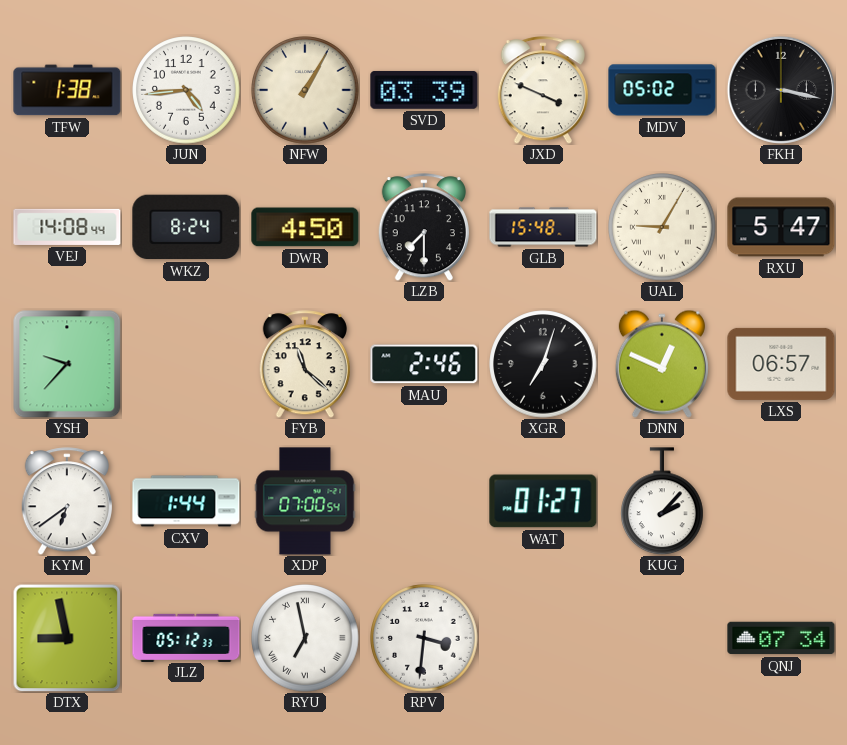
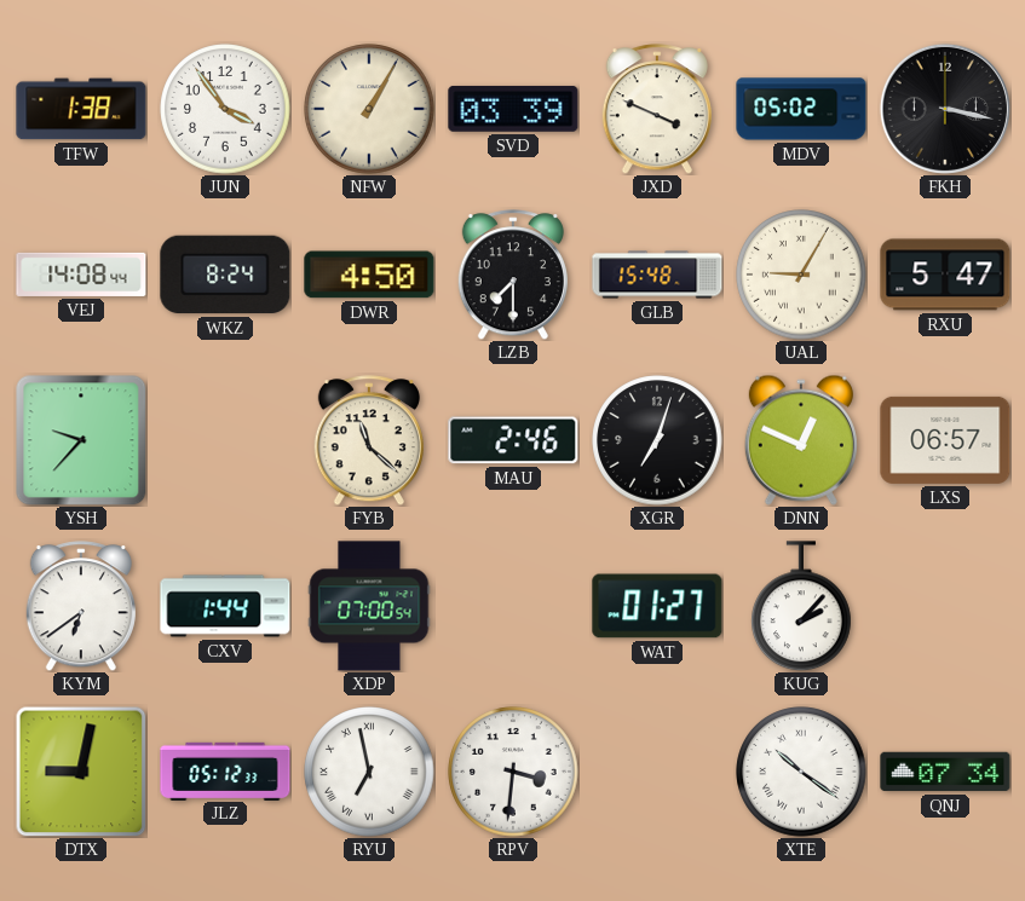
JUN: 4:44 -> 3:54 (225, 109)
DTX: 8:58 -> 9:02 (81, 772)
XTE: none -> 10:21 (801, 772)
